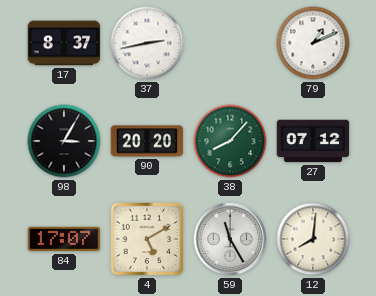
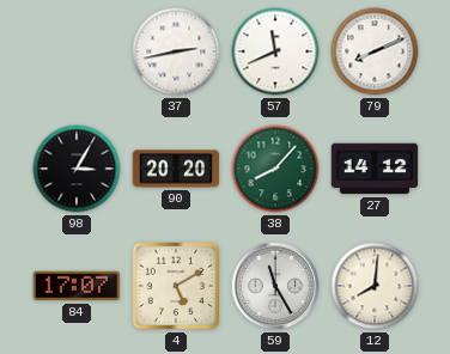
17: 8:37 -> none (64, 43)
57: none -> 11:41 (275, 51)
79: 1:11 -> 8:11 (375, 51)
27: 07:12 -> 14:12 (375, 169)
